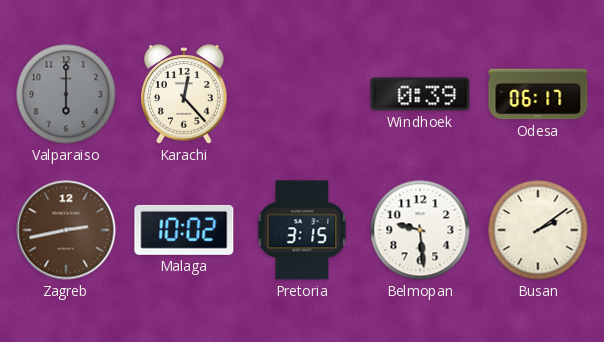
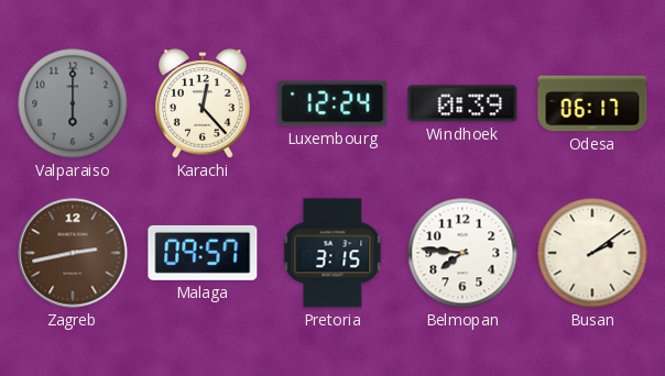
Luxembourg: none -> 12:24 (332, 103)
Malaga: 10:02 -> 09:57 (203, 253)
Belmopan: 9:29 -> 7:46 (462, 253)
